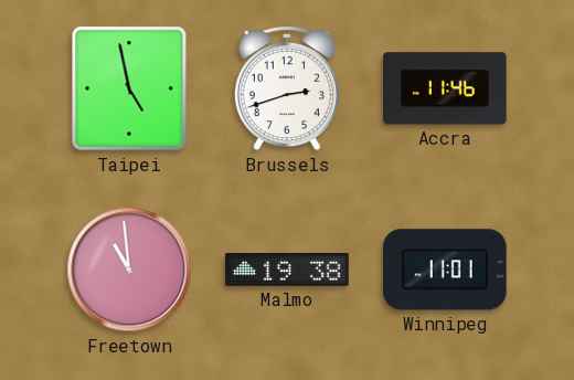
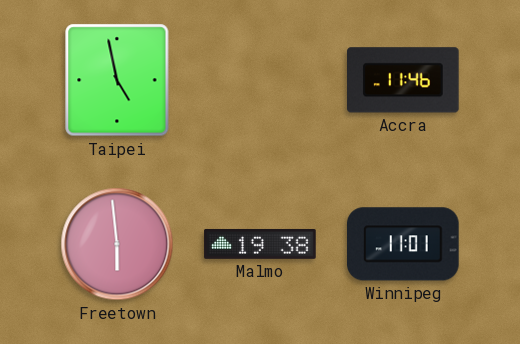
Brussels: 2:42 -> none (287, 89)
Freetown: 10:59 -> 5:59 (117, 244)
